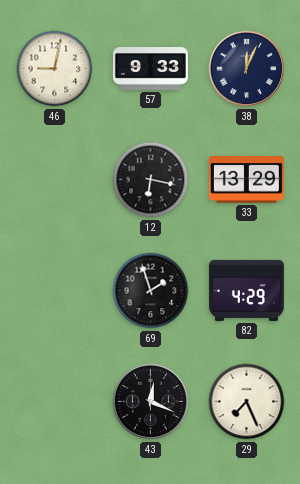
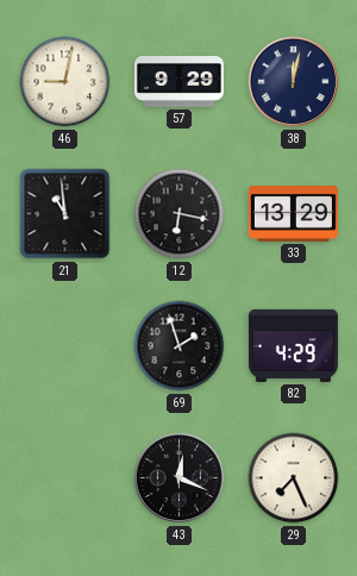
57: 9:33 -> 9:29 (178, 82)
38: 12:04 -> 12:02 (294, 82)
21: none -> 10:59 (65, 214)
